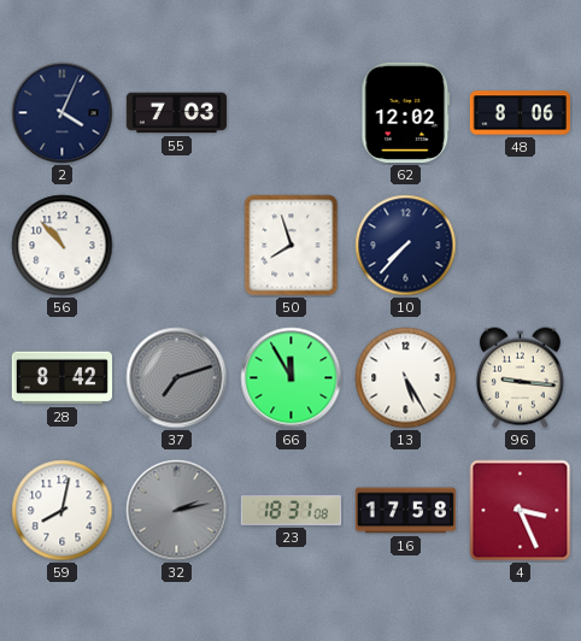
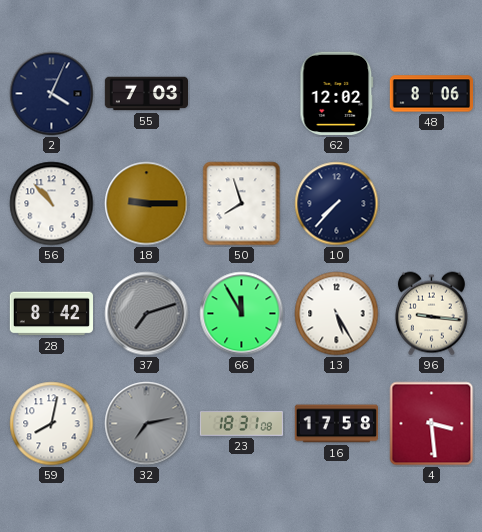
18: none -> 9:15 (147, 204)
32: 2:13 -> 7:13 (147, 424)
4: 3:26 -> 3:29 (432, 424)
